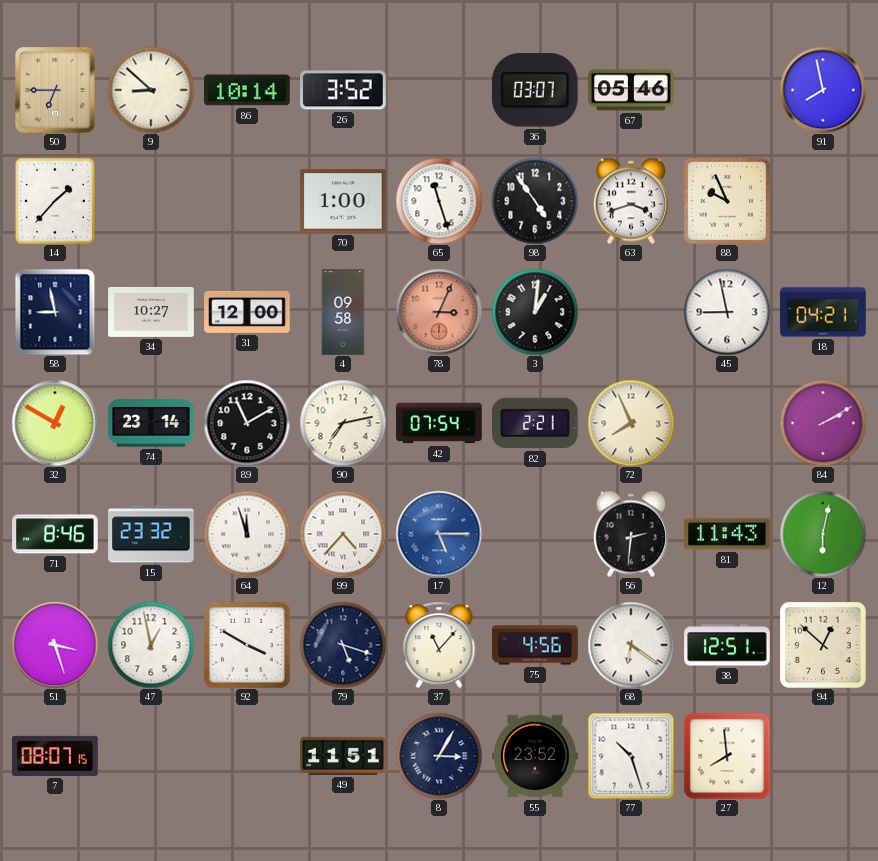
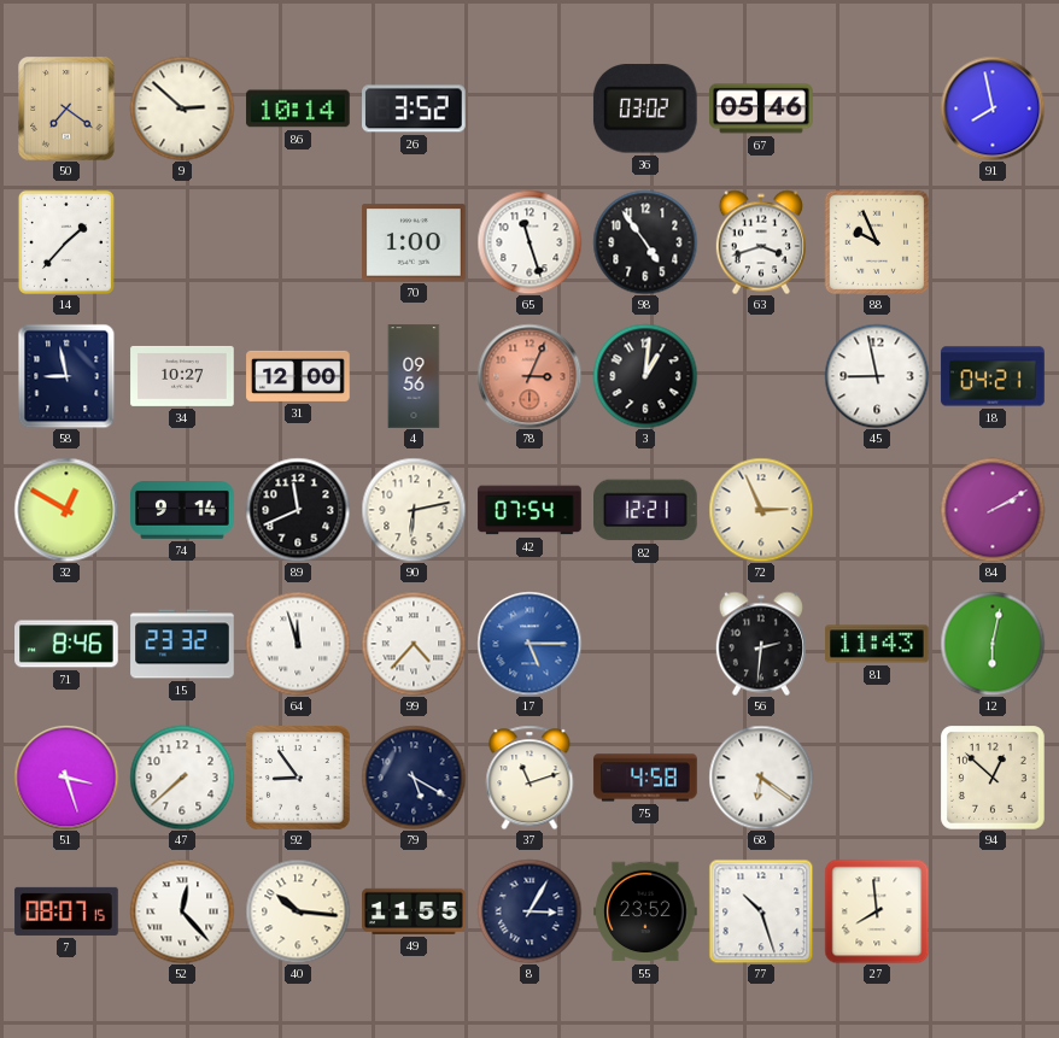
50: 6:45 -> 7:21 (66, 109)
9: 8:52 -> 2:52 (182, 109)
36: 03:07 -> 03:02 (645, 109)
4: 09:58 -> 09:56 (414, 376)
74: 23:14 -> 9:14 (182, 511)
89: 11:10 -> 11:41 (298, 510)
90: 7:13 -> 6:13 (414, 510)
82: 2:21 -> 12:21 (646, 510)
72: 7:56 -> 2:56 (761, 510)
47: 12:58 -> 7:38 (182, 778)
92: 3:50 -> 8:54 (299, 779)
79: 5:18 -> 5:20 (414, 778)
37: 11:07 -> 11:12 (529, 778)
75: 4:56 -> 4:58 (645, 778)
38: 12:51 -> none (727, 645)
52: none -> 12:23 (182, 911)
40: none -> 10:16 (298, 911)
49: 11:51 -> 11:55 (414, 911)
